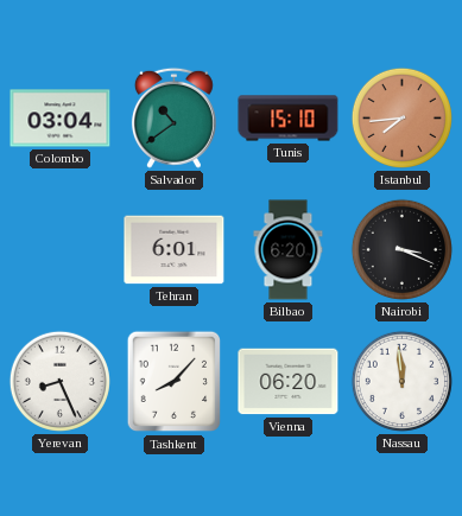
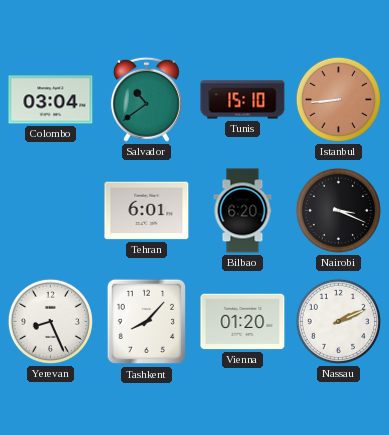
Istanbul: 7:44 -> 8:44 (338, 99)
Vienna: 06:20 -> 01:20 (243, 322)
Nassau: 11:59 -> 2:11 (338, 321)
